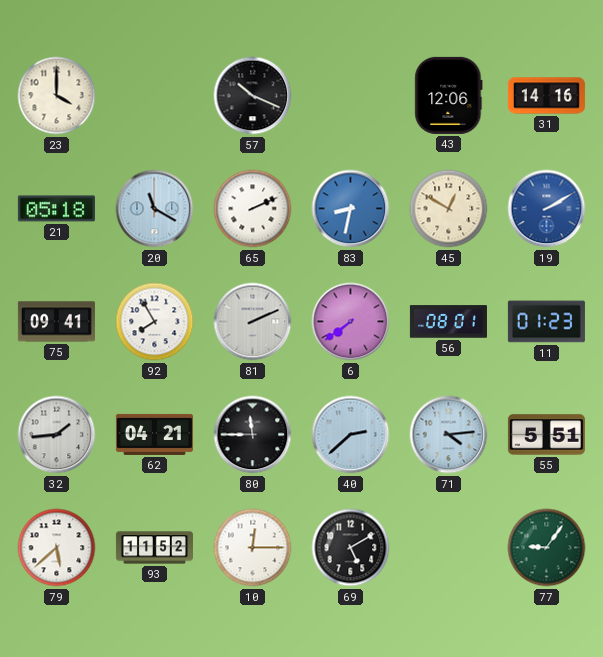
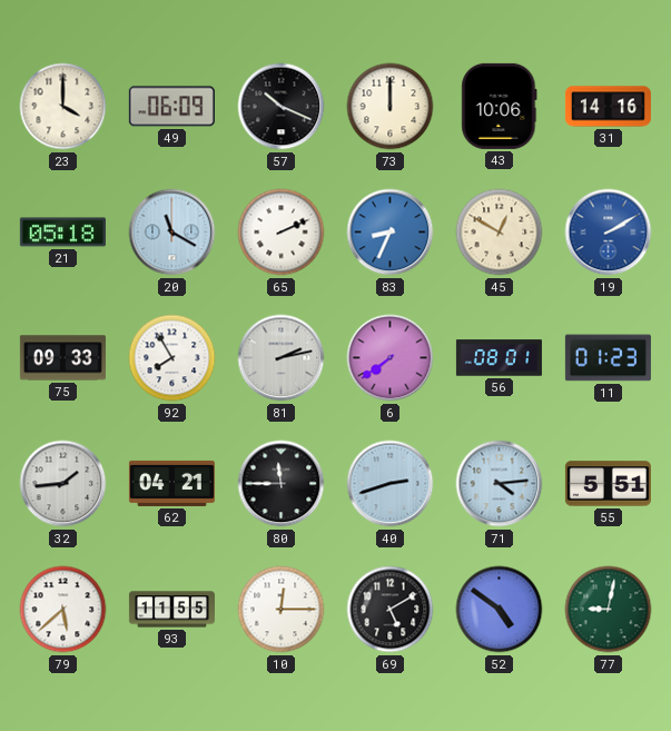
49: none -> 06:09 (171, 107)
73: none -> 12:00 (391, 107)
43: 12:06 -> 10:06 (500, 106)
83: 8:32 -> 8:34 (391, 233)
75: 09:41 -> 09:33 (62, 358)
81: 2:11 -> 2:13 (282, 358)
40: 2:38 -> 2:42 (391, 484)
93: 11:52 -> 11:55 (171, 610)
52: none -> 4:51 (500, 610)
77: 9:06 -> 9:02 (609, 610)
